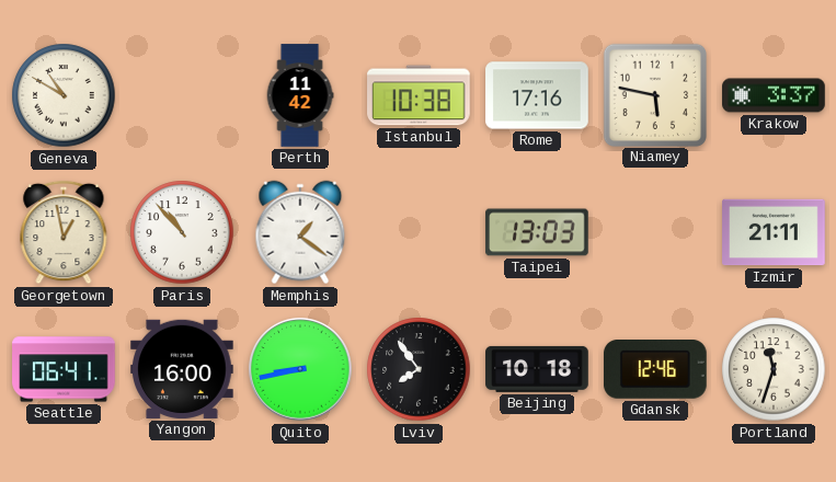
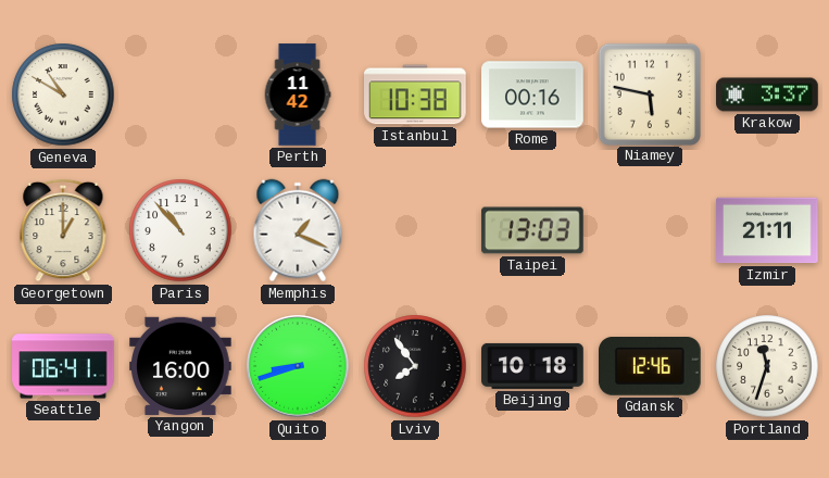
Rome: 17:16 -> 00:16 (532, 95)
Georgetown: 12:58 -> 1:00 (63, 230)
Memphis: 1:21 -> 1:19 (298, 230)
Quito: 8:43 -> 8:42 (298, 366)
